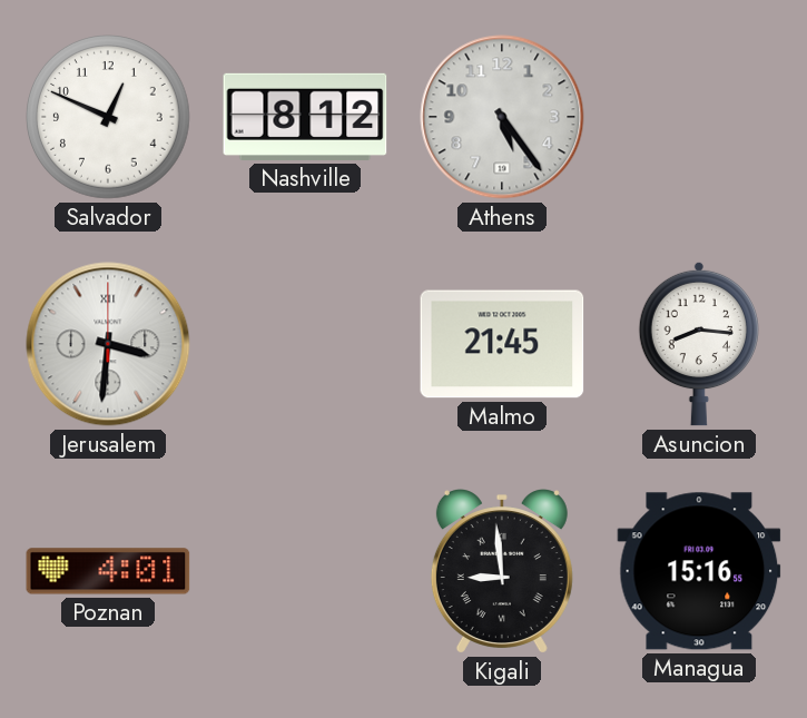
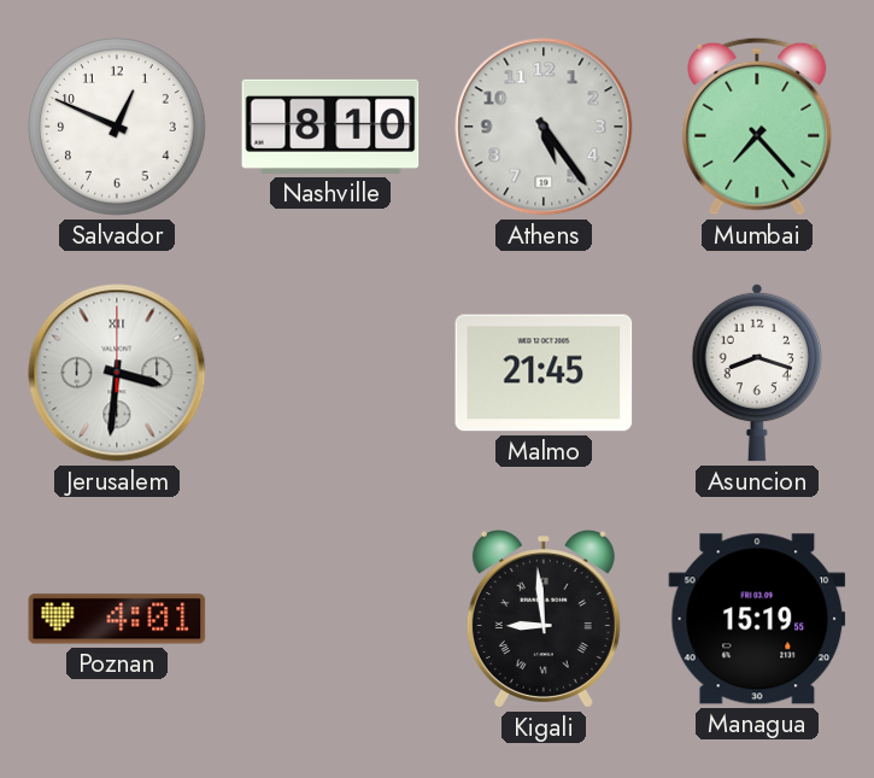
Nashville: 8:12 -> 8:10 (330, 127)
Mumbai: none -> 7:23 (757, 127)
Asuncion: 8:16 -> 8:18 (757, 373)
Managua: 15:16 -> 15:19 (757, 619)
